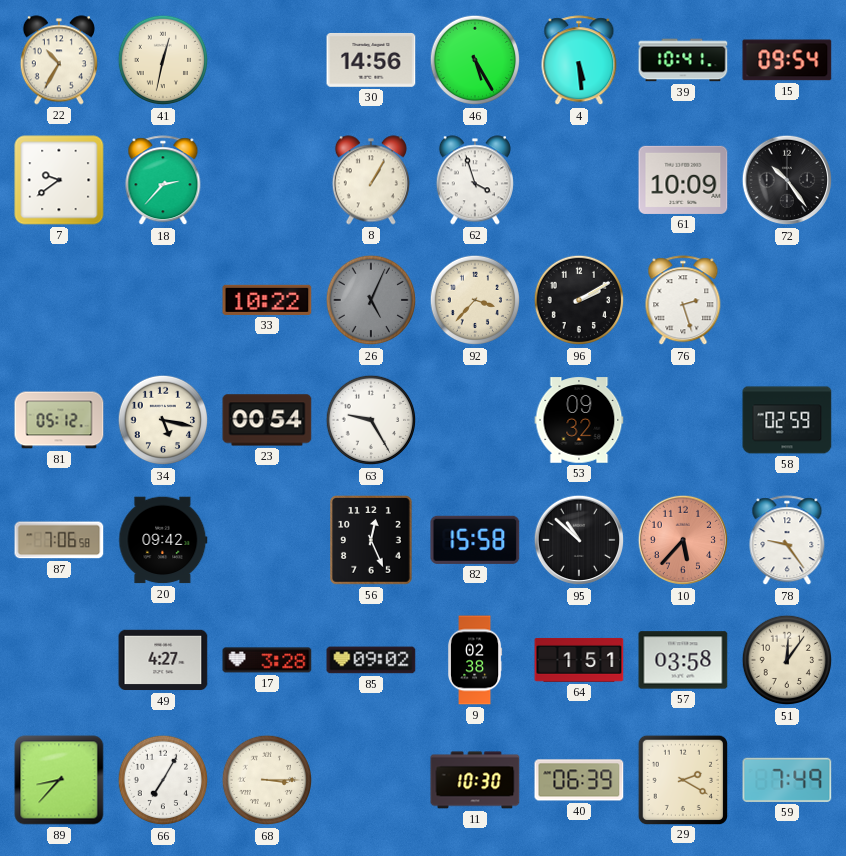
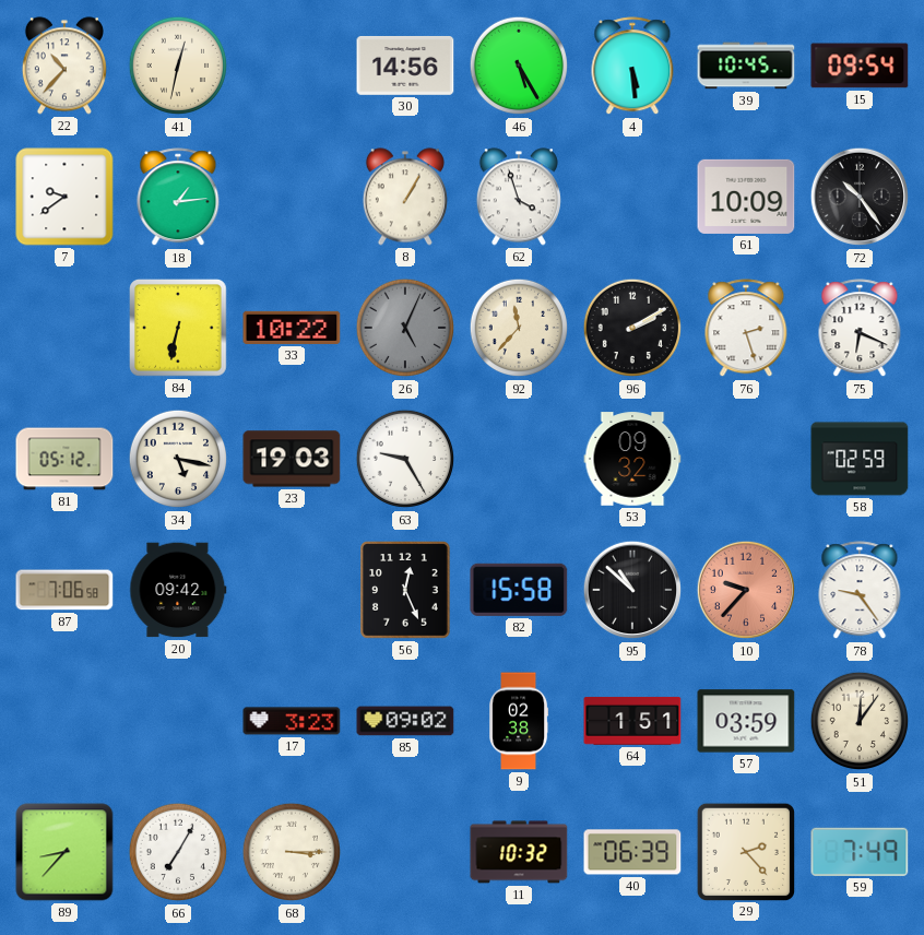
22: 10:35 -> 10:37 (64, 66)
39: 10:41 -> 10:45 (746, 66)
18: 2:37 -> 1:14 (178, 198)
84: none -> 6:32 (179, 329)
92: 3:37 -> 11:37 (519, 328)
75: none -> 6:19 (860, 329)
23: 00:54 -> 19:03 (292, 459)
10: 5:37 -> 9:37 (746, 590)
49: 4:27 -> none (163, 660)
17: 3:28 -> 3:23 (292, 721)
57: 03:58 -> 03:59 (746, 721)
11: 10:30 -> 10:32 (519, 852)
29: 2:20 -> 2:23 (745, 851)
